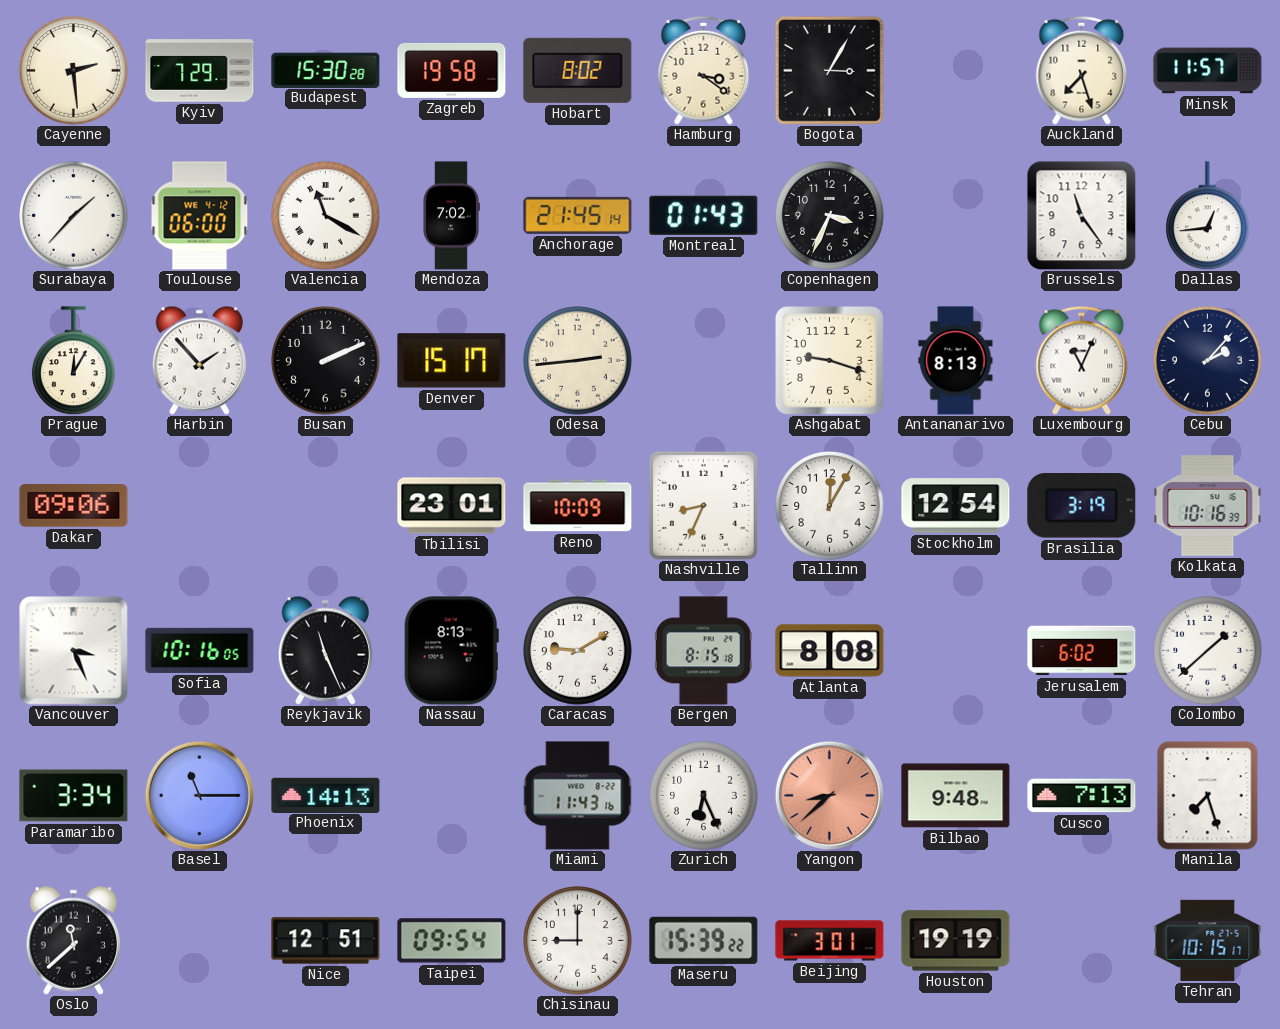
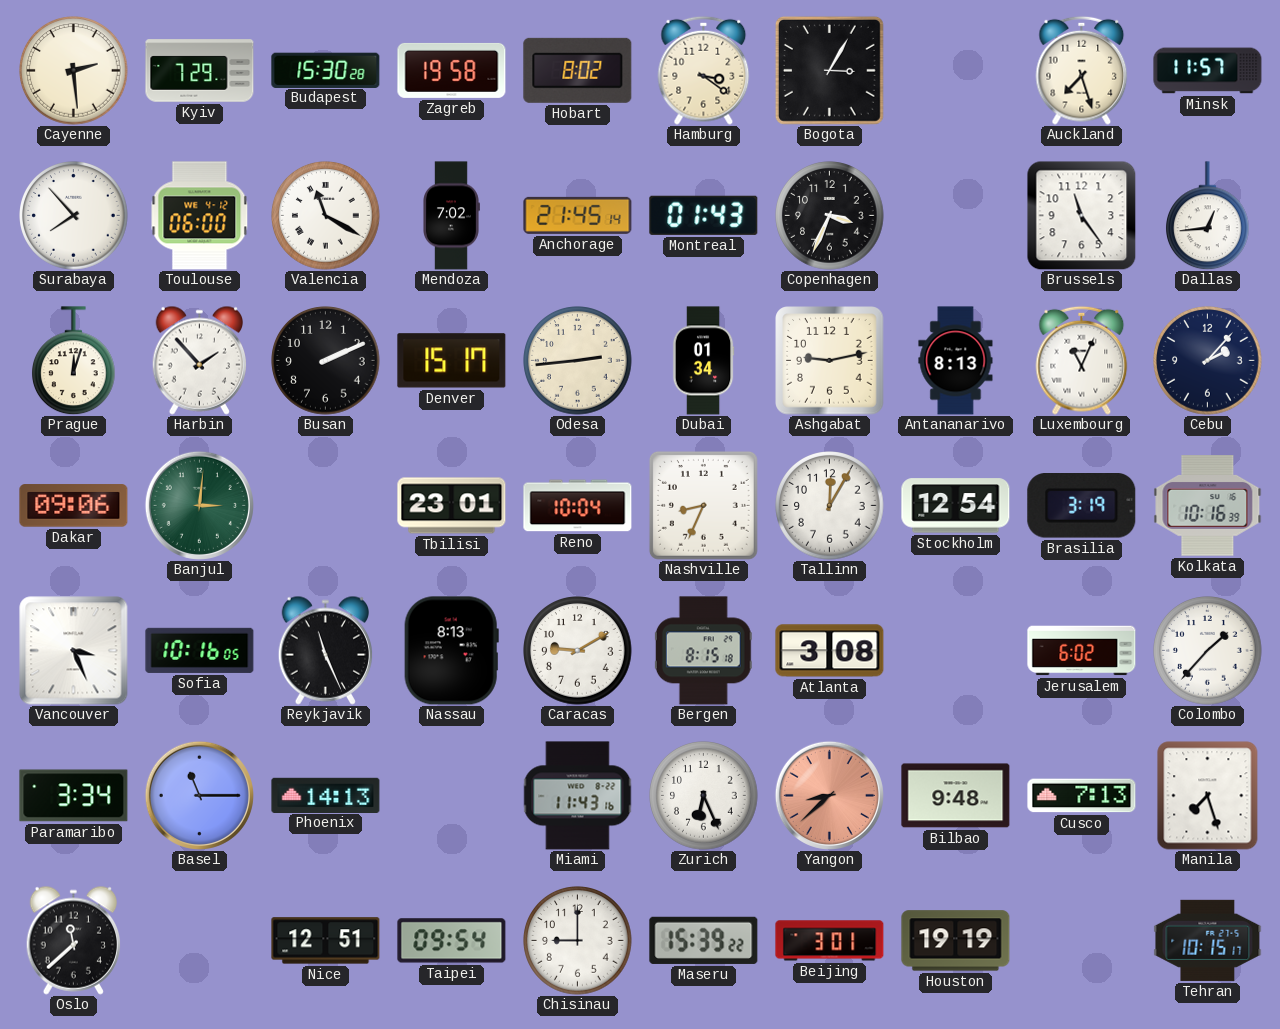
Surabaya: 1:37 -> 7:53 (74, 216)
Prague: 12:05 -> 12:03 (74, 361)
Dubai: none -> 01:34 (703, 361)
Ashgabat: 9:18 -> 9:13 (830, 361)
Banjul: none -> 3:01 (199, 505)
Reno: 10:09 -> 10:04 (578, 506)
Atlanta: 8:08 -> 3:08 (830, 651)
Colombo: 1:38 -> 1:37 (1208, 651)
